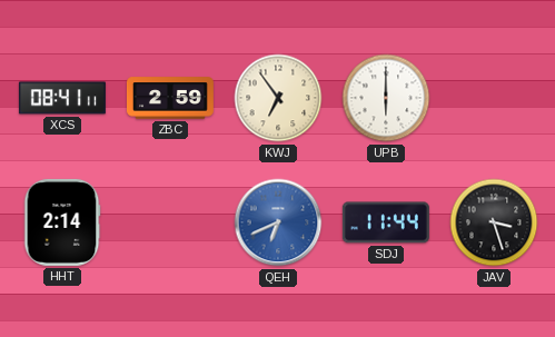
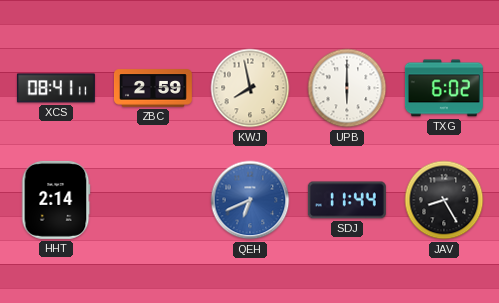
KWJ: 6:54 -> 7:58 (250, 88)
TXG: none -> 6:02 (444, 88)
JAV: 3:27 -> 8:25 (444, 200)
